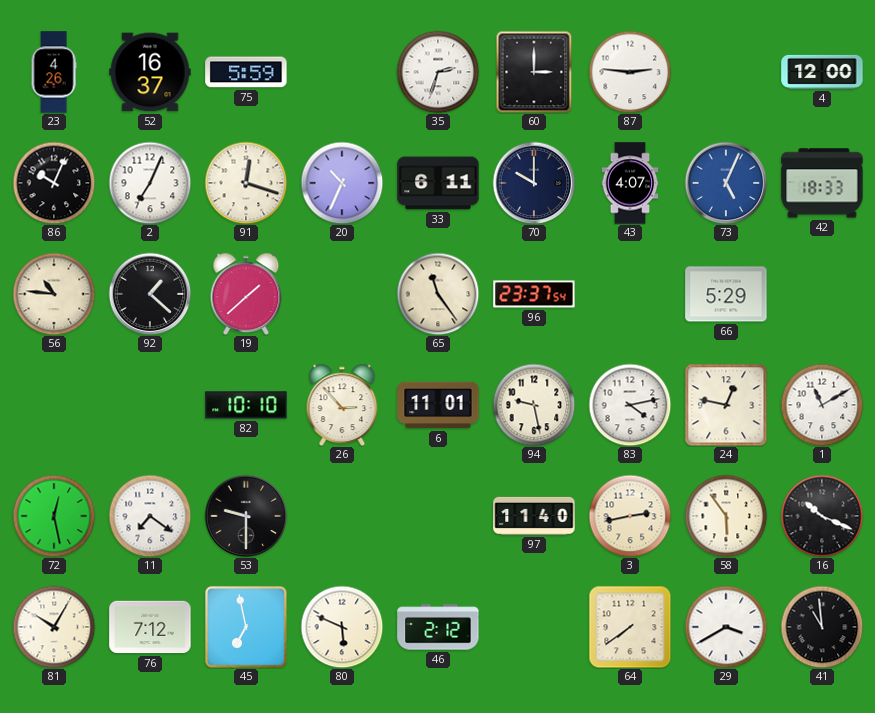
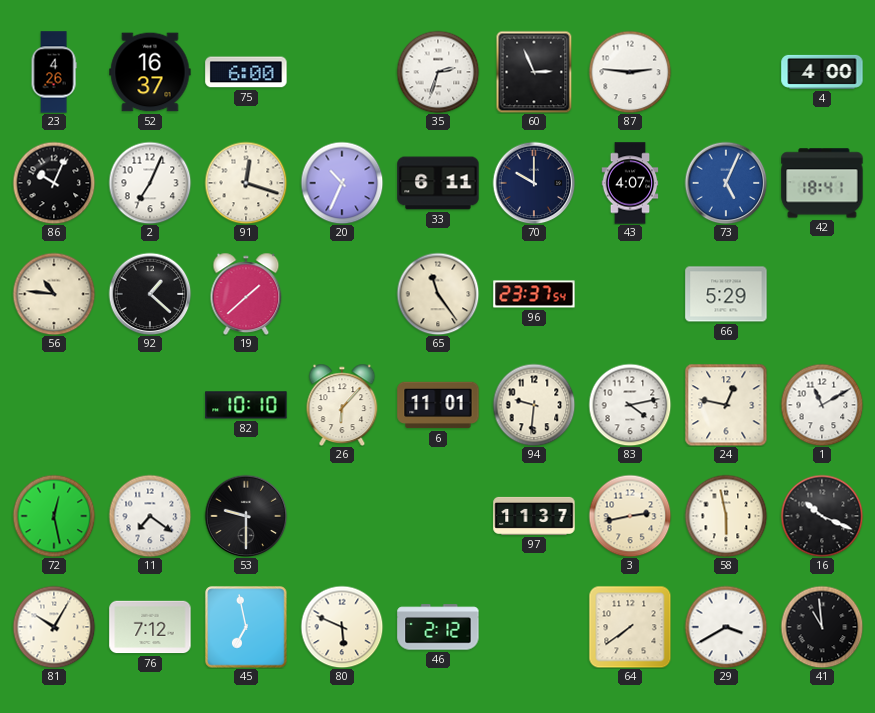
75: 5:59 -> 6:00 (246, 72)
60: 3:00 -> 2:56 (534, 72)
4: 12:00 -> 4:00 (822, 72)
42: 18:33 -> 18:41 (822, 183)
26: 2:53 -> 6:07 (342, 405)
94: 9:28 -> 9:31 (534, 405)
97: 11:40 -> 11:37 (534, 516)
58: 5:54 -> 5:58 (726, 516)
